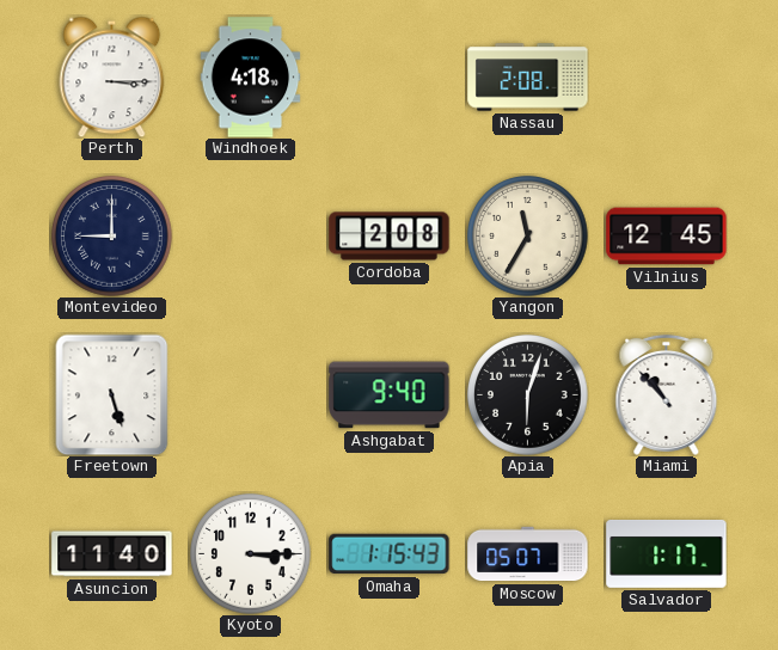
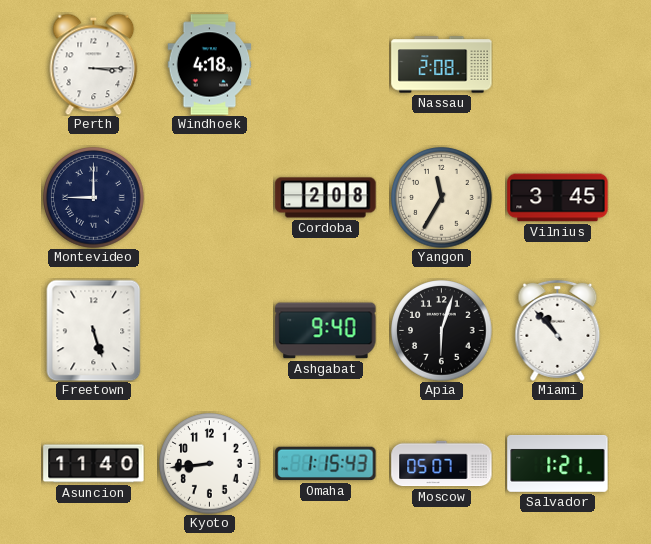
Vilnius: 12:45 -> 3:45 (558, 198)
Kyoto: 3:15 -> 8:44 (210, 464)
Salvador: 1:17 -> 1:21 (558, 464)
